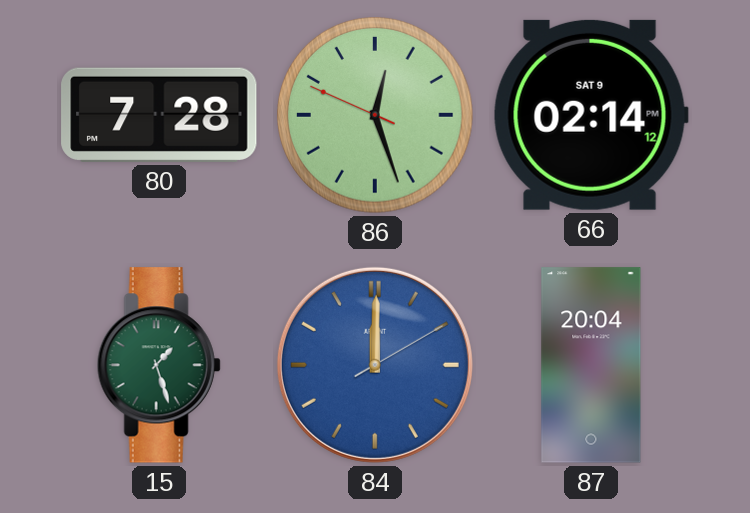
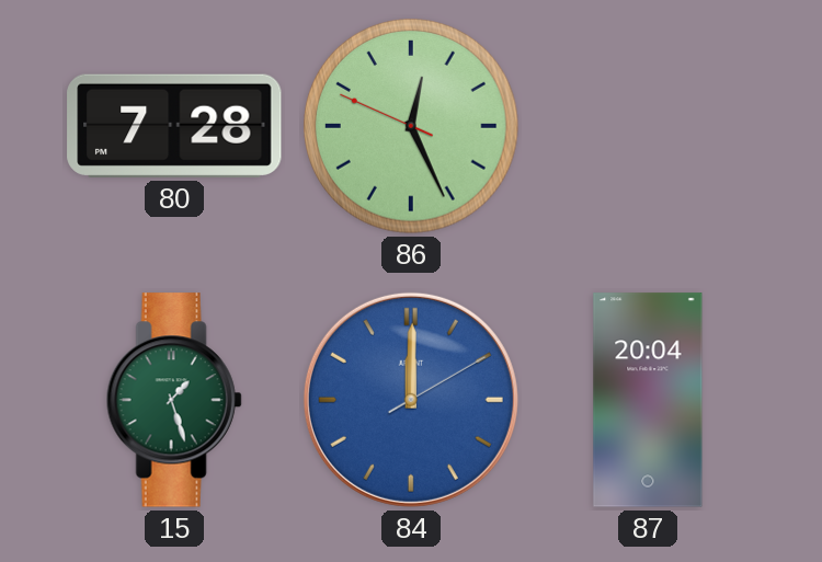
86: 12:26 -> 12:25 (412, 127)
66: 02:14 -> none (591, 115)
